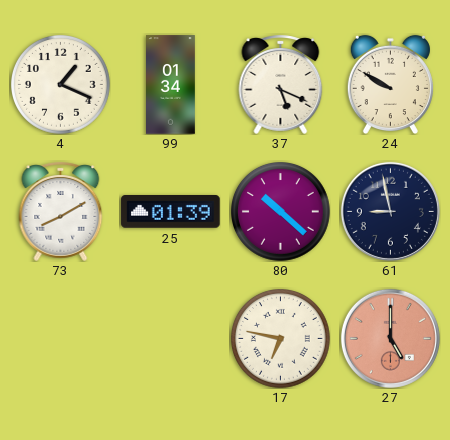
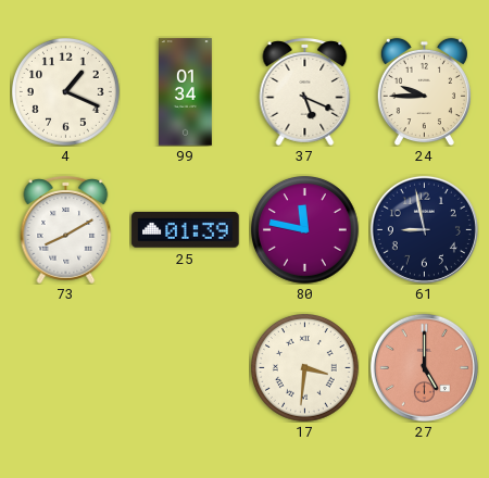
24: 9:50 -> 9:45 (424, 91)
80: 10:22 -> 11:47 (305, 230)
17: 6:47 -> 3:31 (305, 368)
